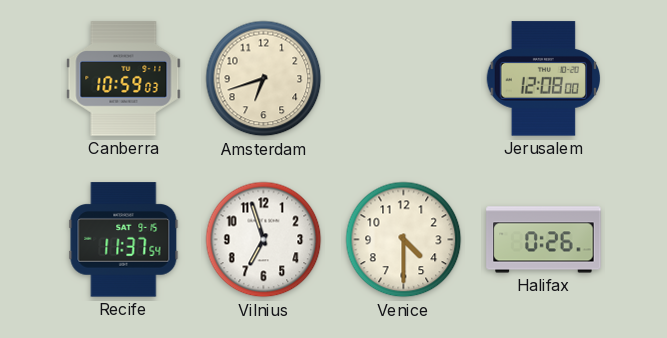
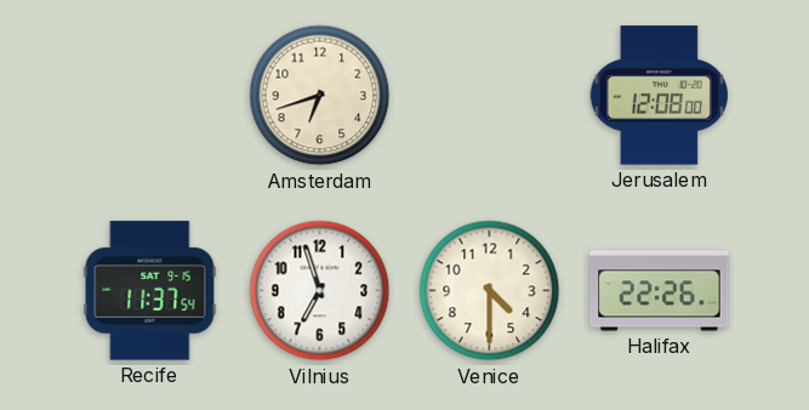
Canberra: 10:59 -> none (124, 79)
Halifax: 0:26 -> 22:26 (660, 291)
